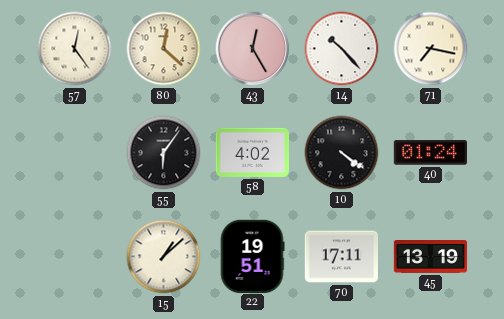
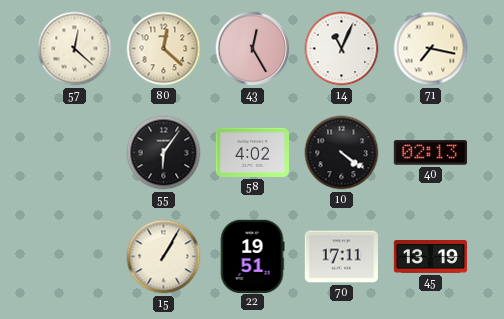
57: 12:24 -> 12:22 (75, 49)
14: 10:23 -> 11:04 (342, 49)
40: 01:24 -> 02:13 (430, 153)
15: 1:08 -> 1:05 (164, 257)
